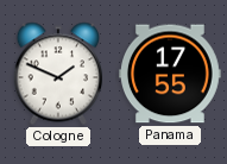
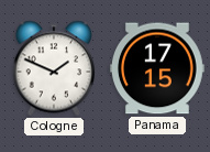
Panama: 17:55 -> 17:15 (158, 68)
